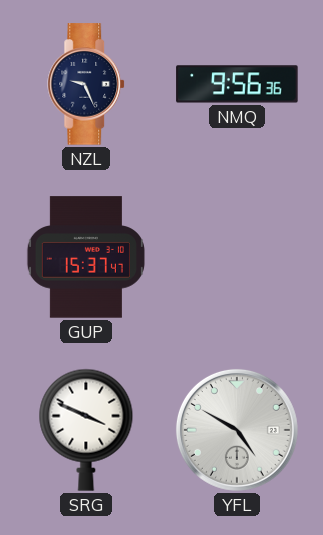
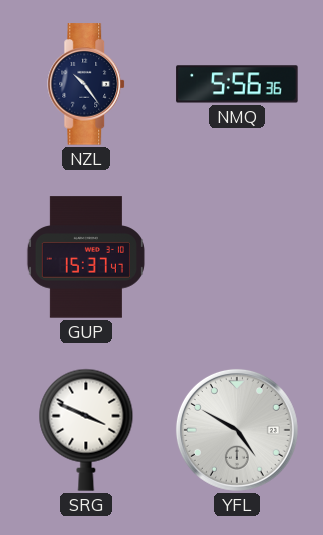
NZL: 9:26 -> 10:24 (87, 84)
NMQ: 9:56 -> 5:56 (237, 84)
